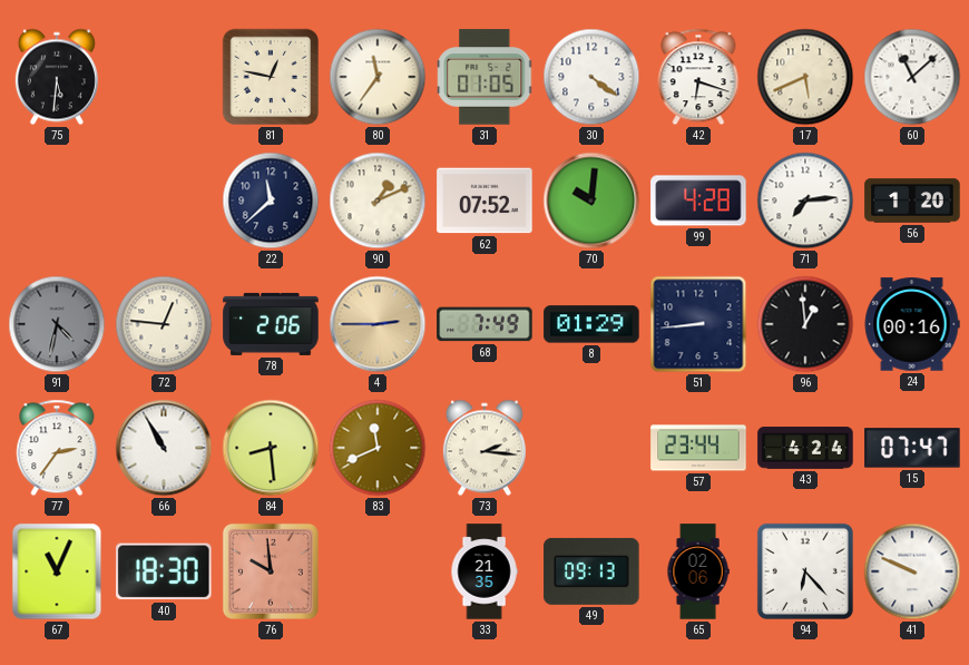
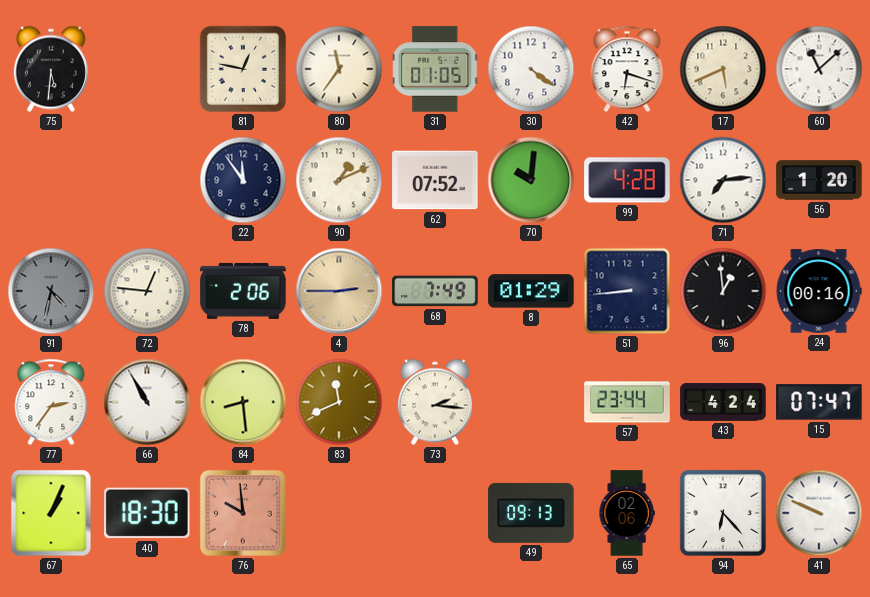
22: 11:38 -> 11:54 (243, 180)
67: 11:04 -> 1:04 (51, 513)
33: 21:35 -> none (484, 571)
